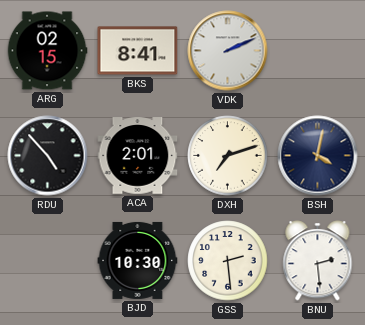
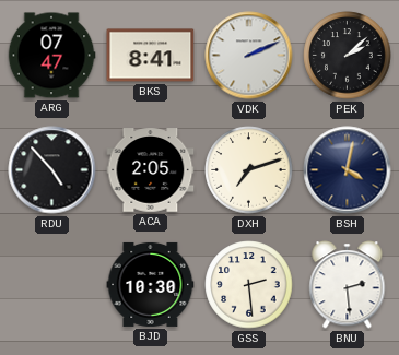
ARG: 02:15 -> 07:47 (51, 56)
PEK: none -> 2:08 (348, 56)
ACA: 2:01 -> 2:05 (151, 170)
